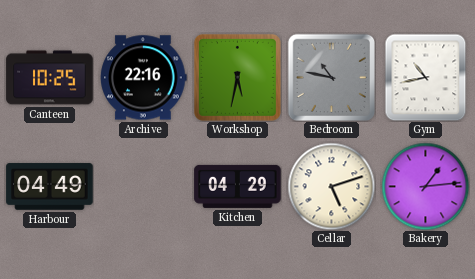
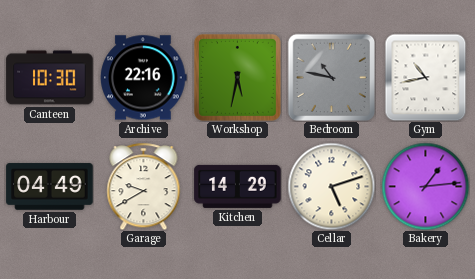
Canteen: 10:25 -> 10:30 (50, 78)
Garage: none -> 9:40 (144, 186)
Kitchen: 04:29 -> 14:29 (238, 186)
